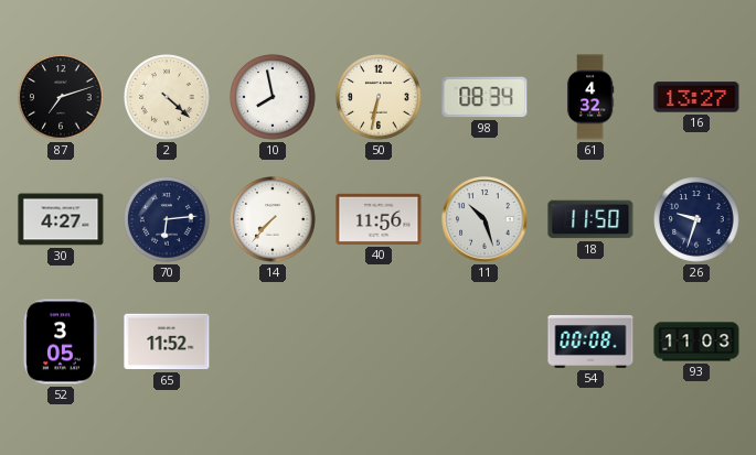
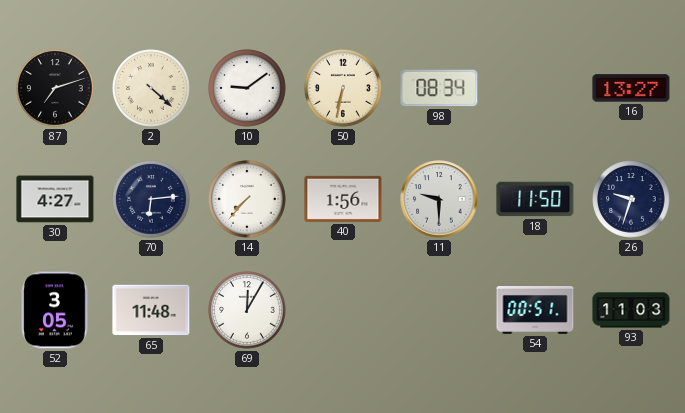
10: 7:58 -> 9:09 (247, 88)
61: 4:32 -> none (590, 97)
40: 11:56 -> 1:56 (343, 199)
11: 10:27 -> 9:30 (439, 199)
65: 11:52 -> 11:48 (151, 310)
69: none -> 12:05 (247, 310)
54: 00:08 -> 00:51 (535, 311)
